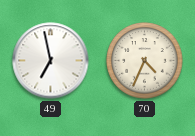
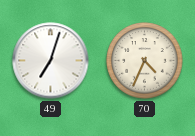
49: 6:58 -> 7:03 (51, 61)
